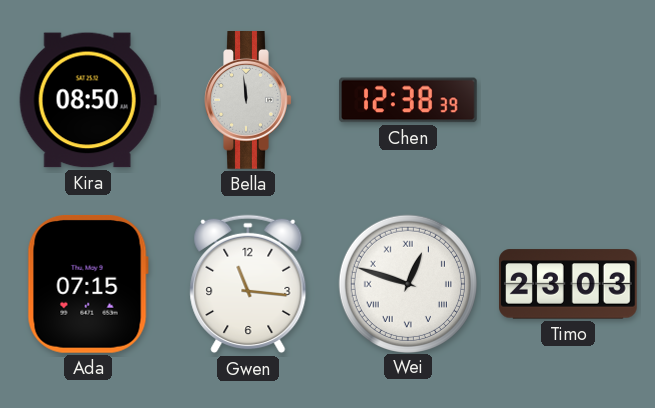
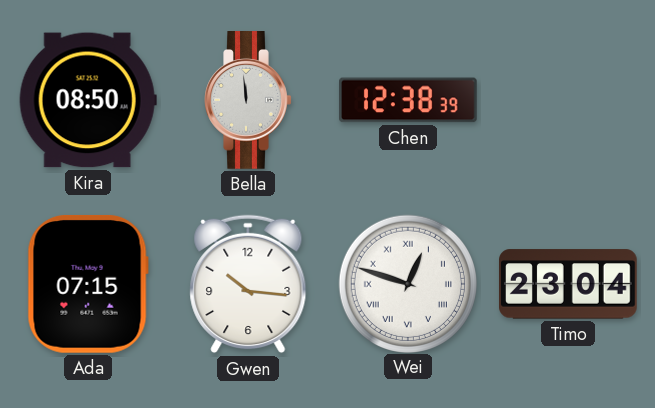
Gwen: 11:16 -> 10:16 (248, 284)
Timo: 23:03 -> 23:04 (569, 284)
